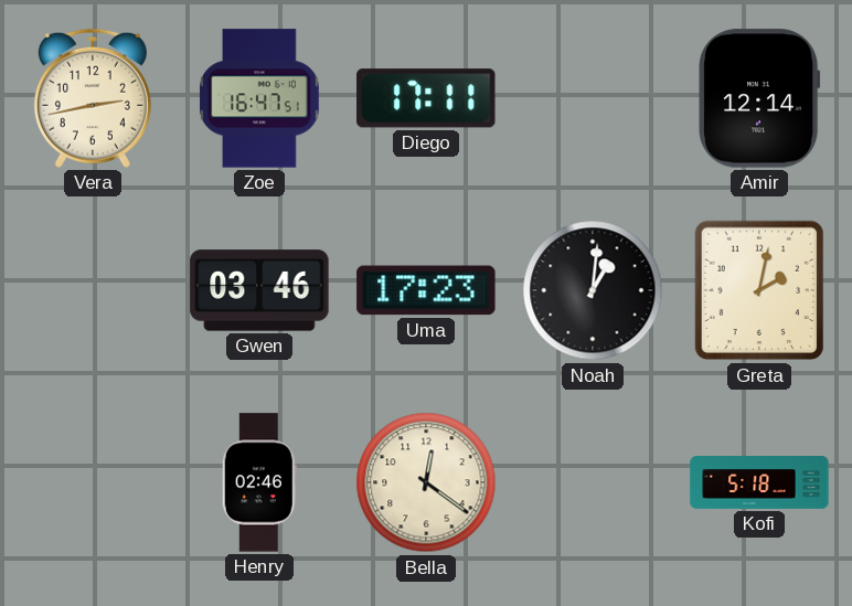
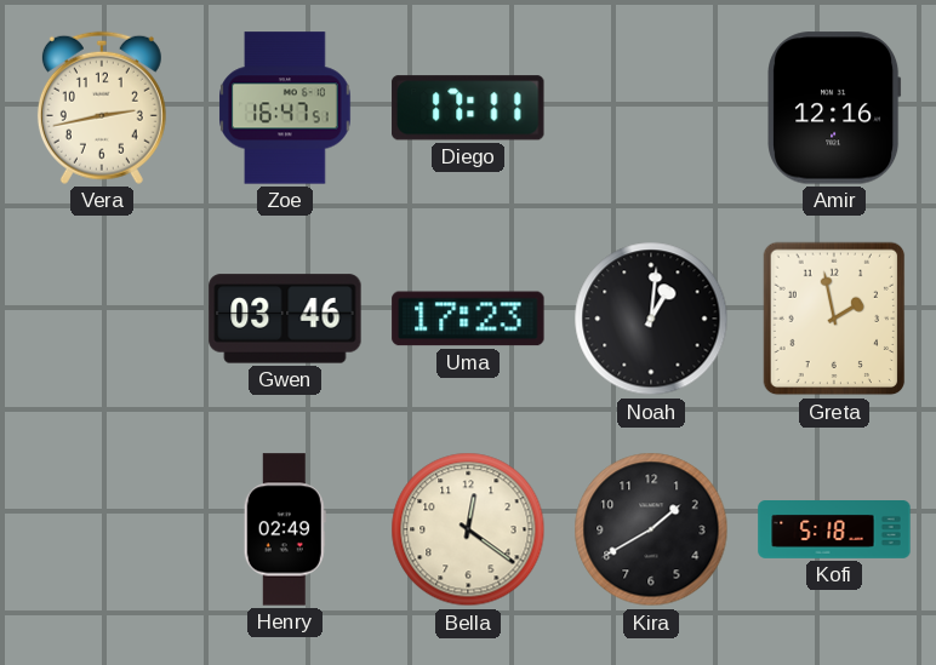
Amir: 12:14 -> 12:16 (834, 108)
Greta: 2:02 -> 1:58 (834, 319)
Henry: 02:46 -> 02:49 (285, 529)
Kira: none -> 1:40 (651, 529)
